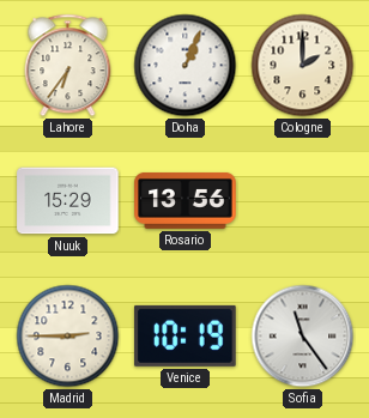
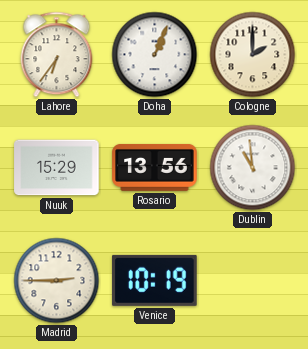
Dublin: none -> 10:59 (253, 168)
Sofia: 11:24 -> none (303, 337)
